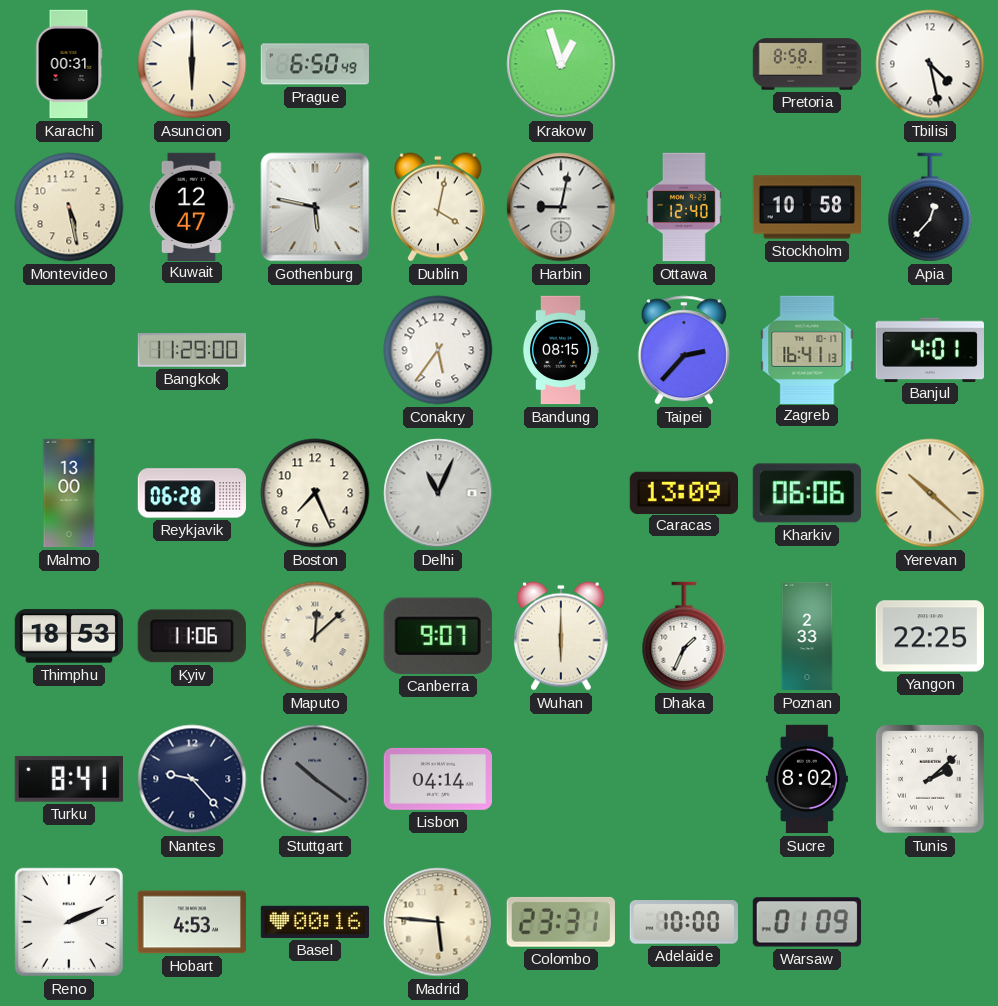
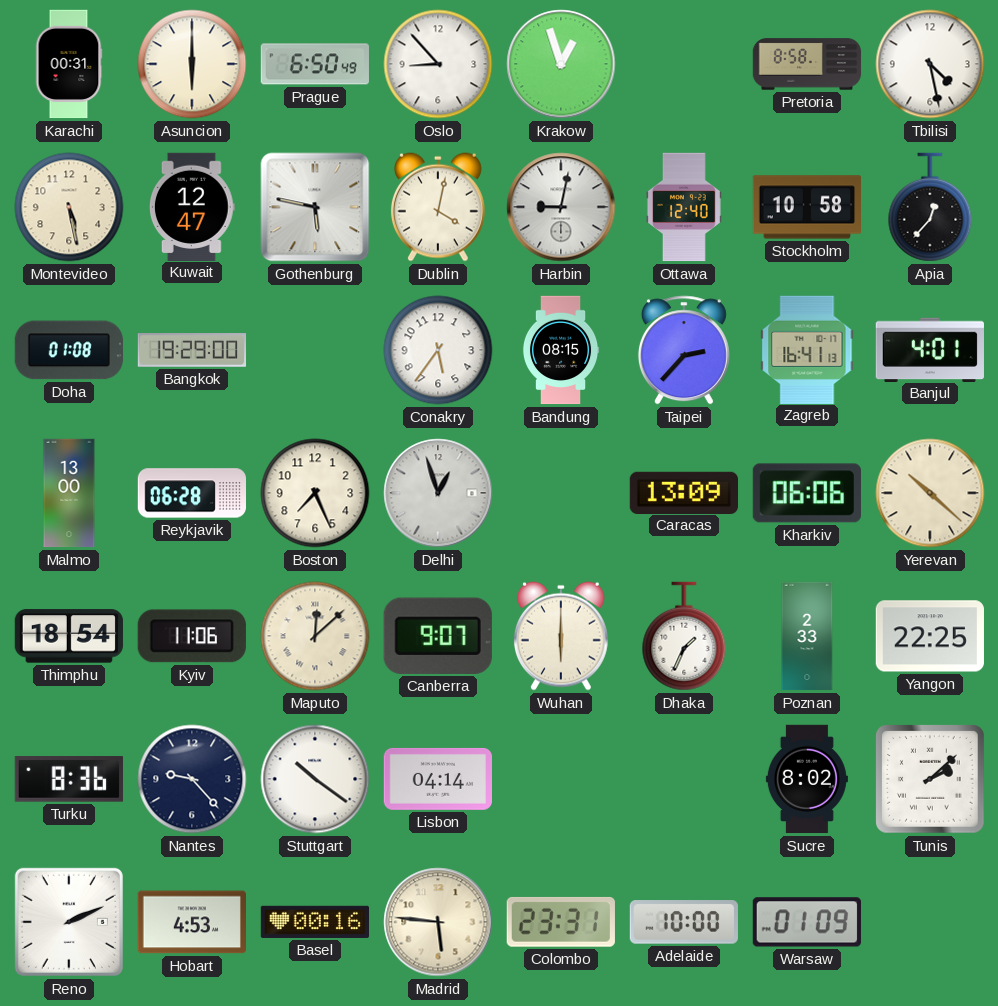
Oslo: none -> 8:53 (438, 64)
Doha: none -> 01:08 (69, 350)
Bangkok: 11:29 -> 19:29 (192, 350)
Delhi: 11:04 -> 12:57 (438, 493)
Thimphu: 18:53 -> 18:54 (69, 636)
Turku: 8:41 -> 8:36 (69, 779)
Stuttgart dial: grey -> white (315, 779)
